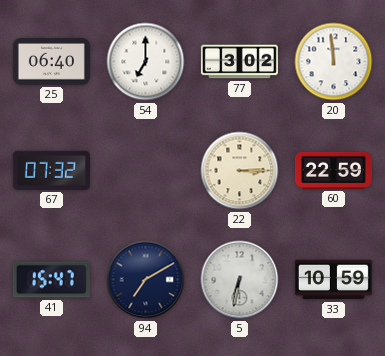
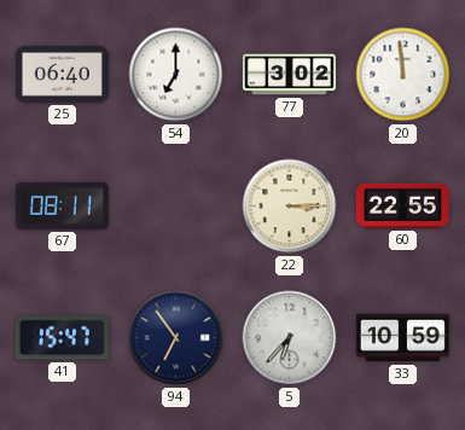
67: 07:32 -> 08:11 (62, 205)
60: 22:59 -> 22:55 (402, 205)
94: 7:10 -> 6:54 (176, 338)
5: 6:32 -> 6:37 (290, 338)
